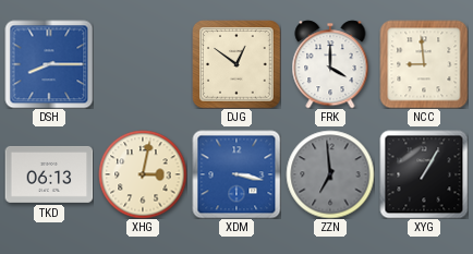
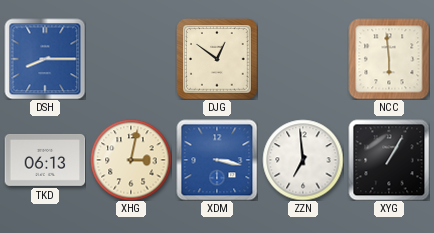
FRK: 4:00 -> none (330, 64)
NCC: 8:59 -> 5:59 (389, 59)
ZZN dial: grey -> white (303, 160)
